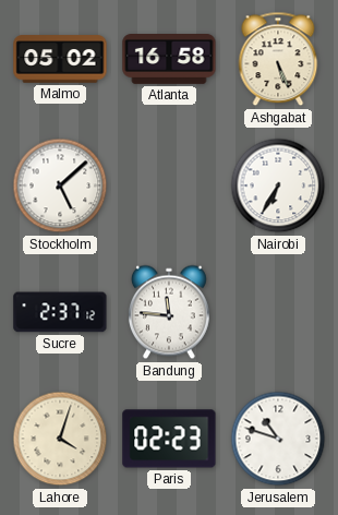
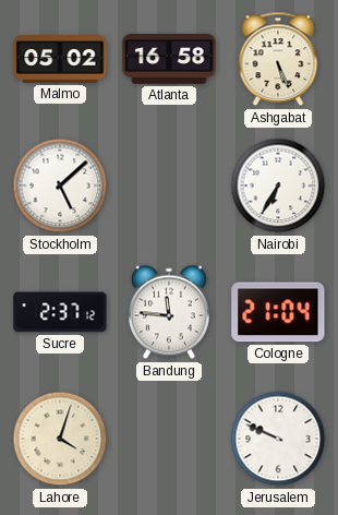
Cologne: none -> 21:04 (278, 312)
Paris: 02:23 -> none (169, 439)
Jerusalem: 10:48 -> 9:49 (278, 439)
